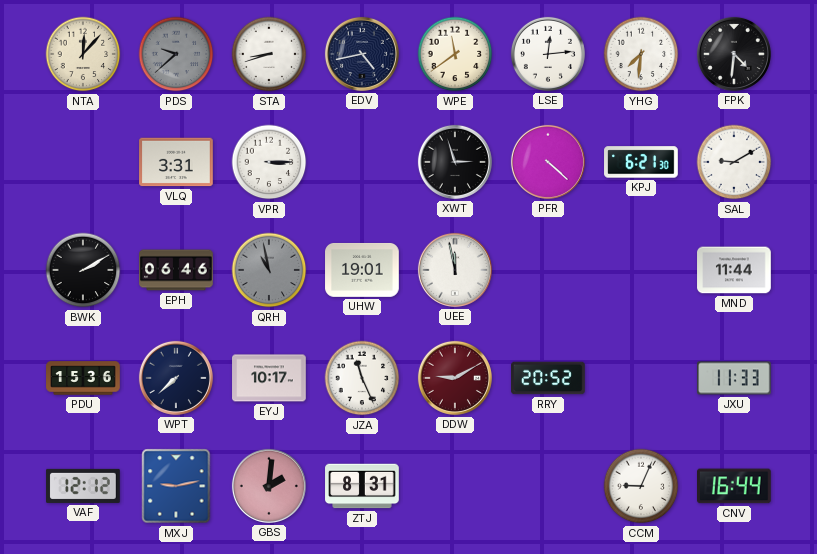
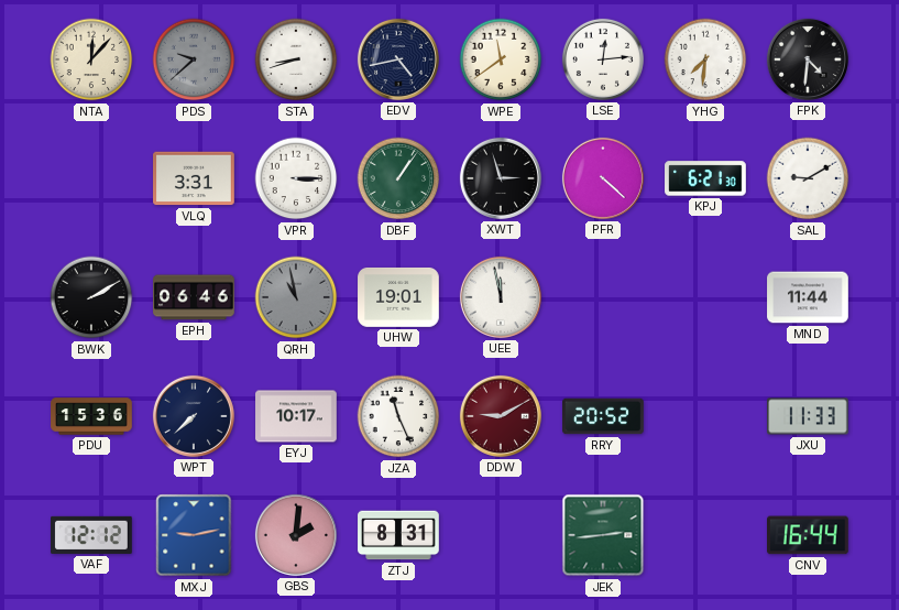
DBF: none -> 1:06 (398, 178)
JEK: none -> 2:44 (603, 535)
CCM: 9:04 -> none (641, 486)
